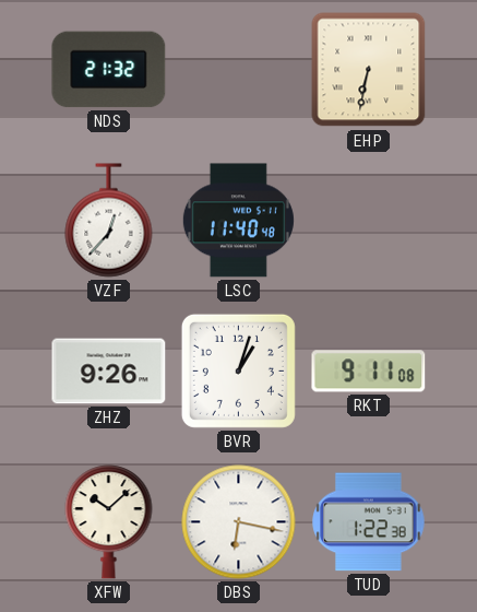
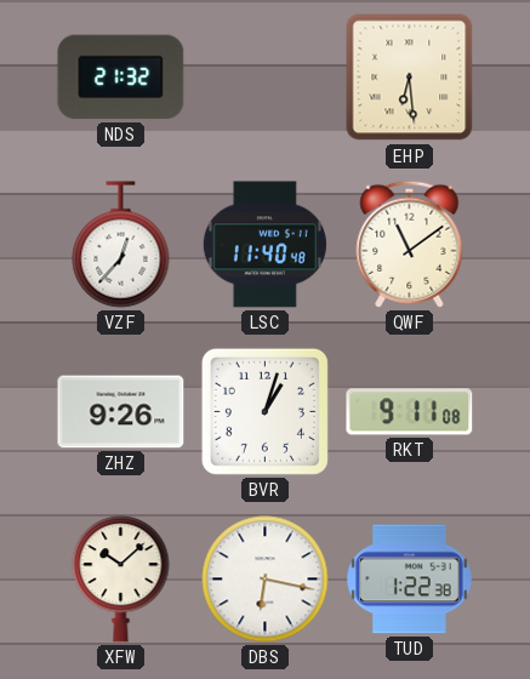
EHP: 6:32 -> 6:29 (410, 78)
QWF: none -> 11:09 (410, 244)
